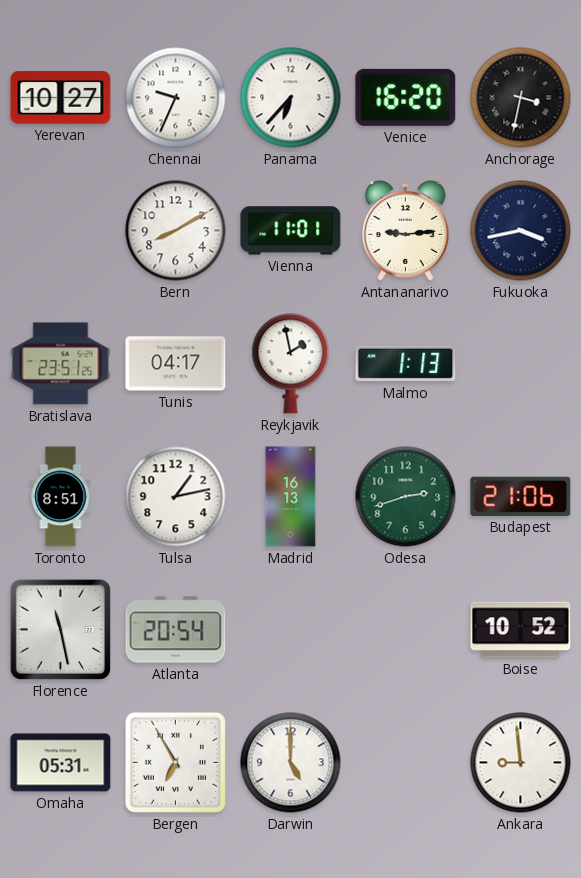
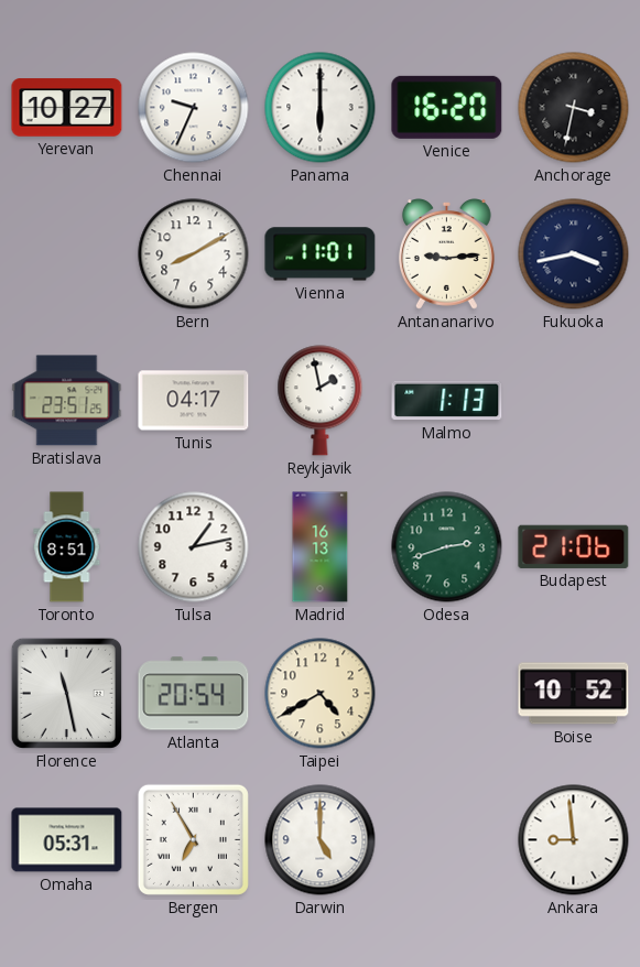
Panama: 6:37 -> 6:00 (321, 108)
Taipei: none -> 4:40 (321, 694)
